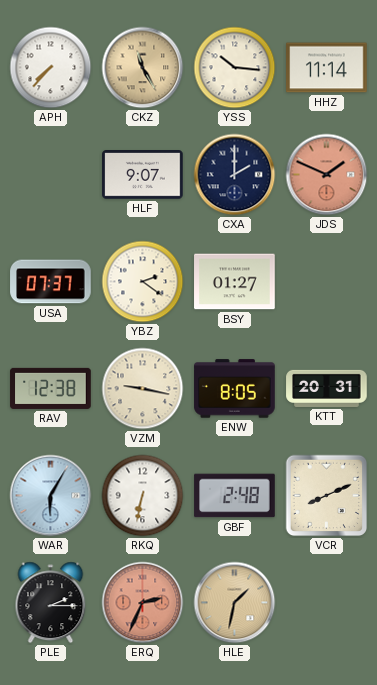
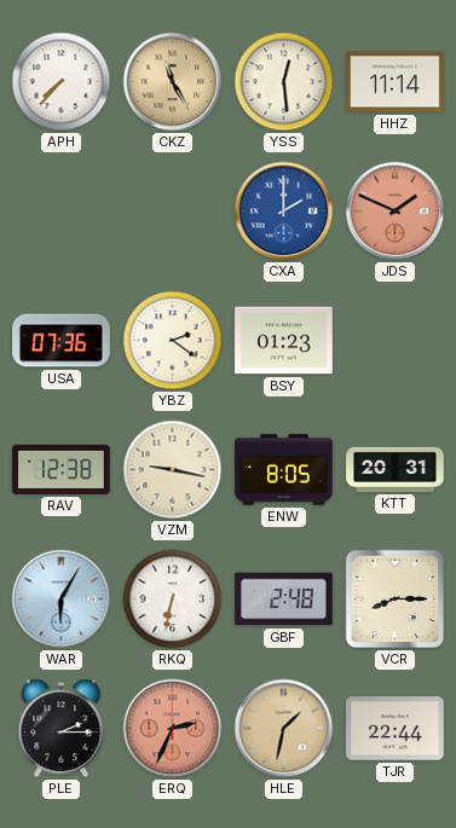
YSS: 10:16 -> 12:29 (284, 82)
HLF: 9:07 -> none (143, 175)
CXA dial: navy -> blue (284, 212)
USA: 07:37 -> 07:36 (62, 341)
BSY: 01:27 -> 01:23 (284, 341)
VCR: 8:11 -> 8:15 (396, 600)
TJR: none -> 22:44 (396, 729)
